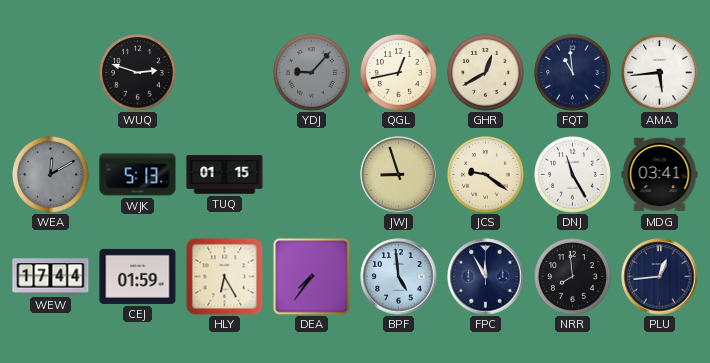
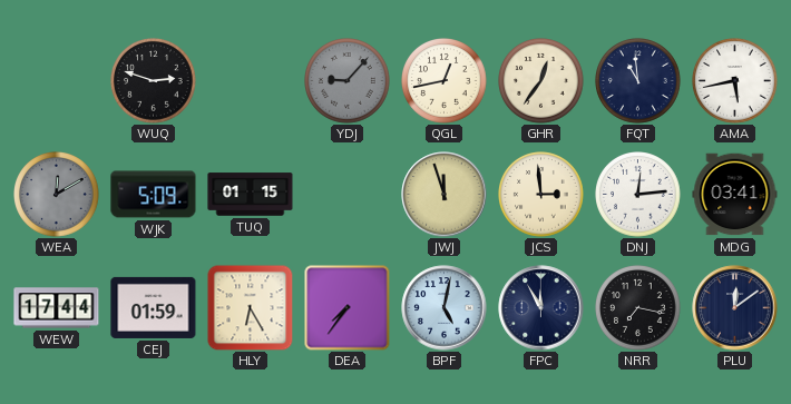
GHR: 12:40 -> 12:36 (541, 81)
AMA: 5:44 -> 5:43 (735, 81)
WJK: 5:13 -> 5:09 (154, 195)
JWJ: 8:57 -> 11:57 (445, 195)
JCS: 9:21 -> 2:59 (541, 195)
DNJ: 11:25 -> 12:14 (638, 195)
BPF: 4:59 -> 5:02 (445, 308)
NRR: 7:59 -> 7:17 (638, 308)
PLU: 12:44 -> 12:09 (735, 308)
